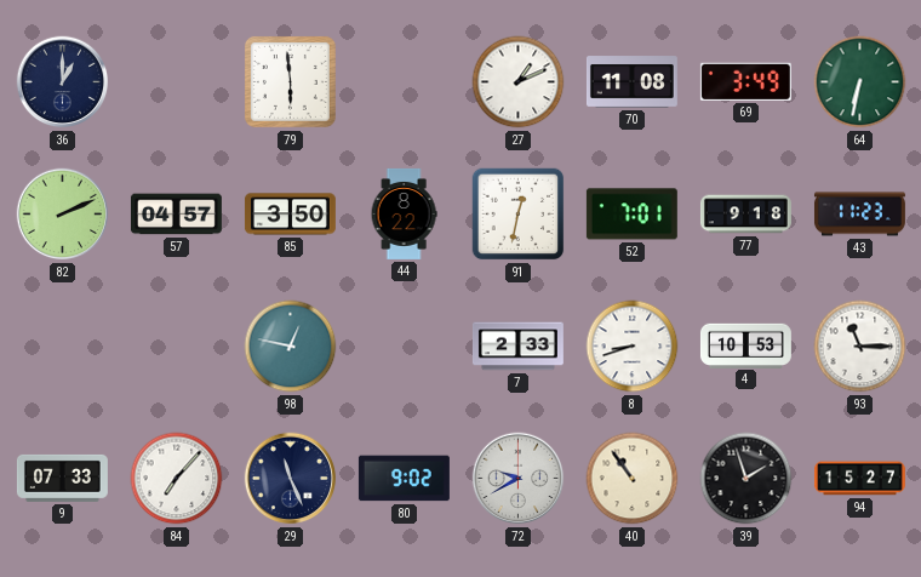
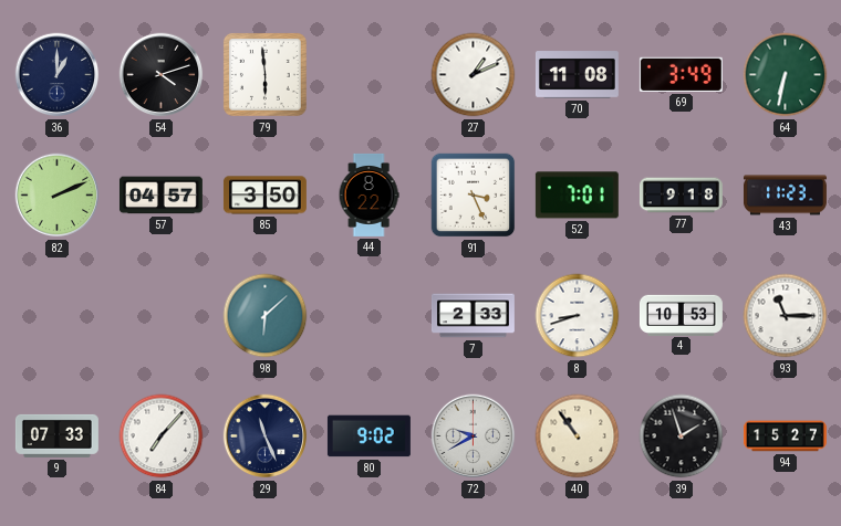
54: none -> 4:12 (162, 75)
91: 12:32 -> 3:26 (474, 196)
98: 12:47 -> 6:08 (266, 316)
